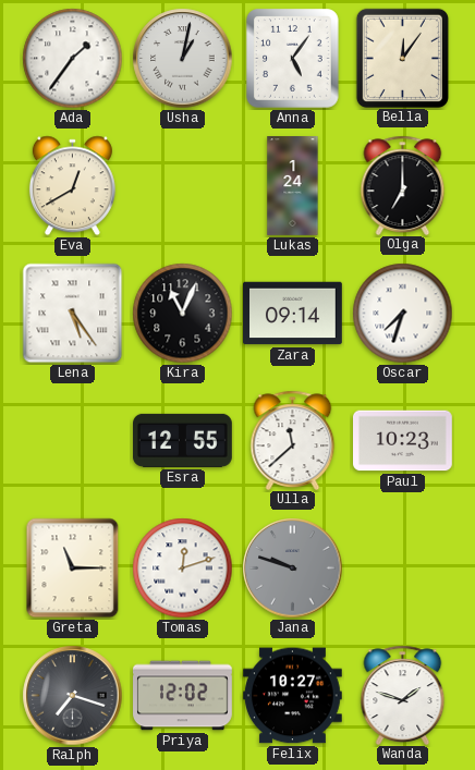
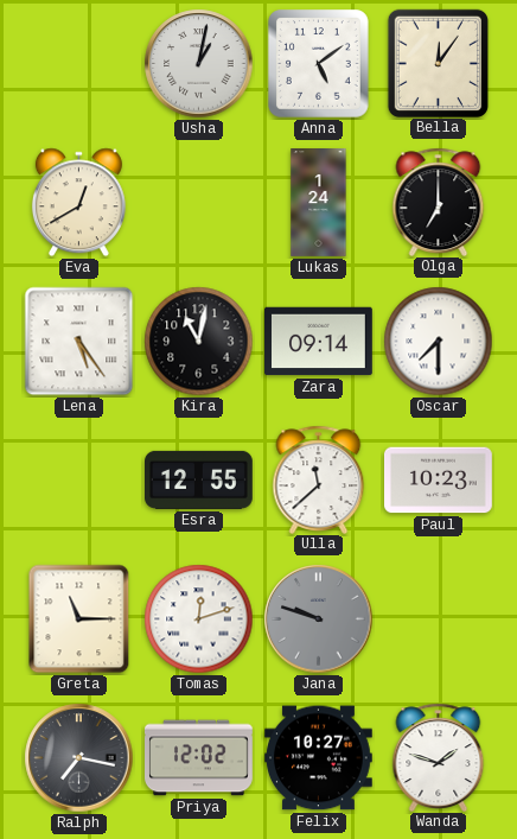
Ada: 1:36 -> none (73, 59)
Anna: 5:06 -> 5:09 (319, 64)
Kira: 11:04 -> 11:02 (199, 342)
Oscar: 7:33 -> 7:30 (439, 342)
Ralph: 7:18 -> 7:17 (79, 758)
